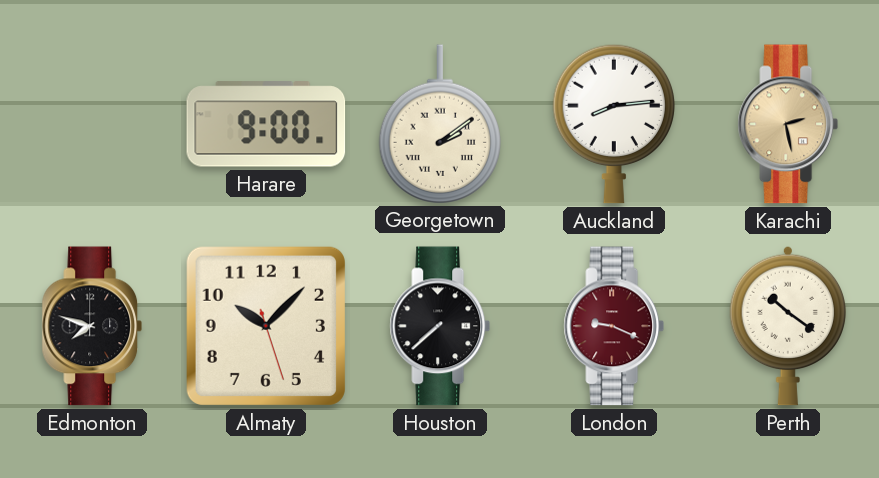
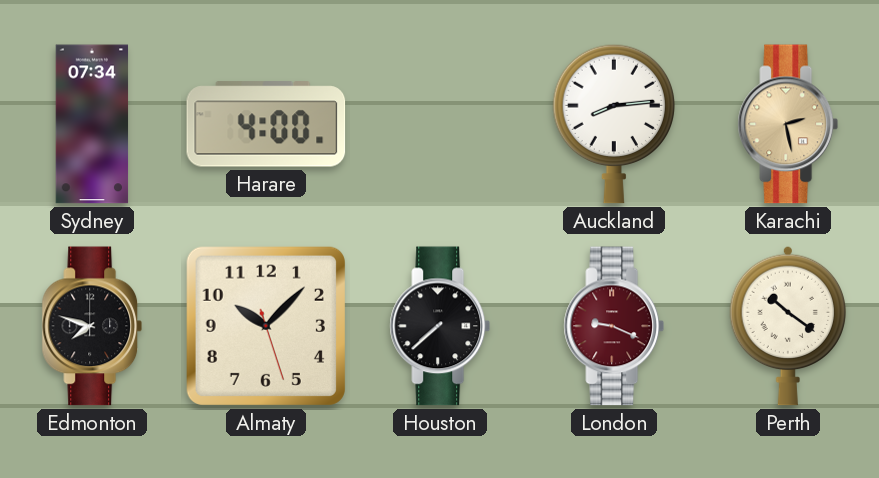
Sydney: none -> 07:34 (92, 124)
Harare: 9:00 -> 4:00 (266, 124)
Georgetown: 2:09 -> none (439, 124)
